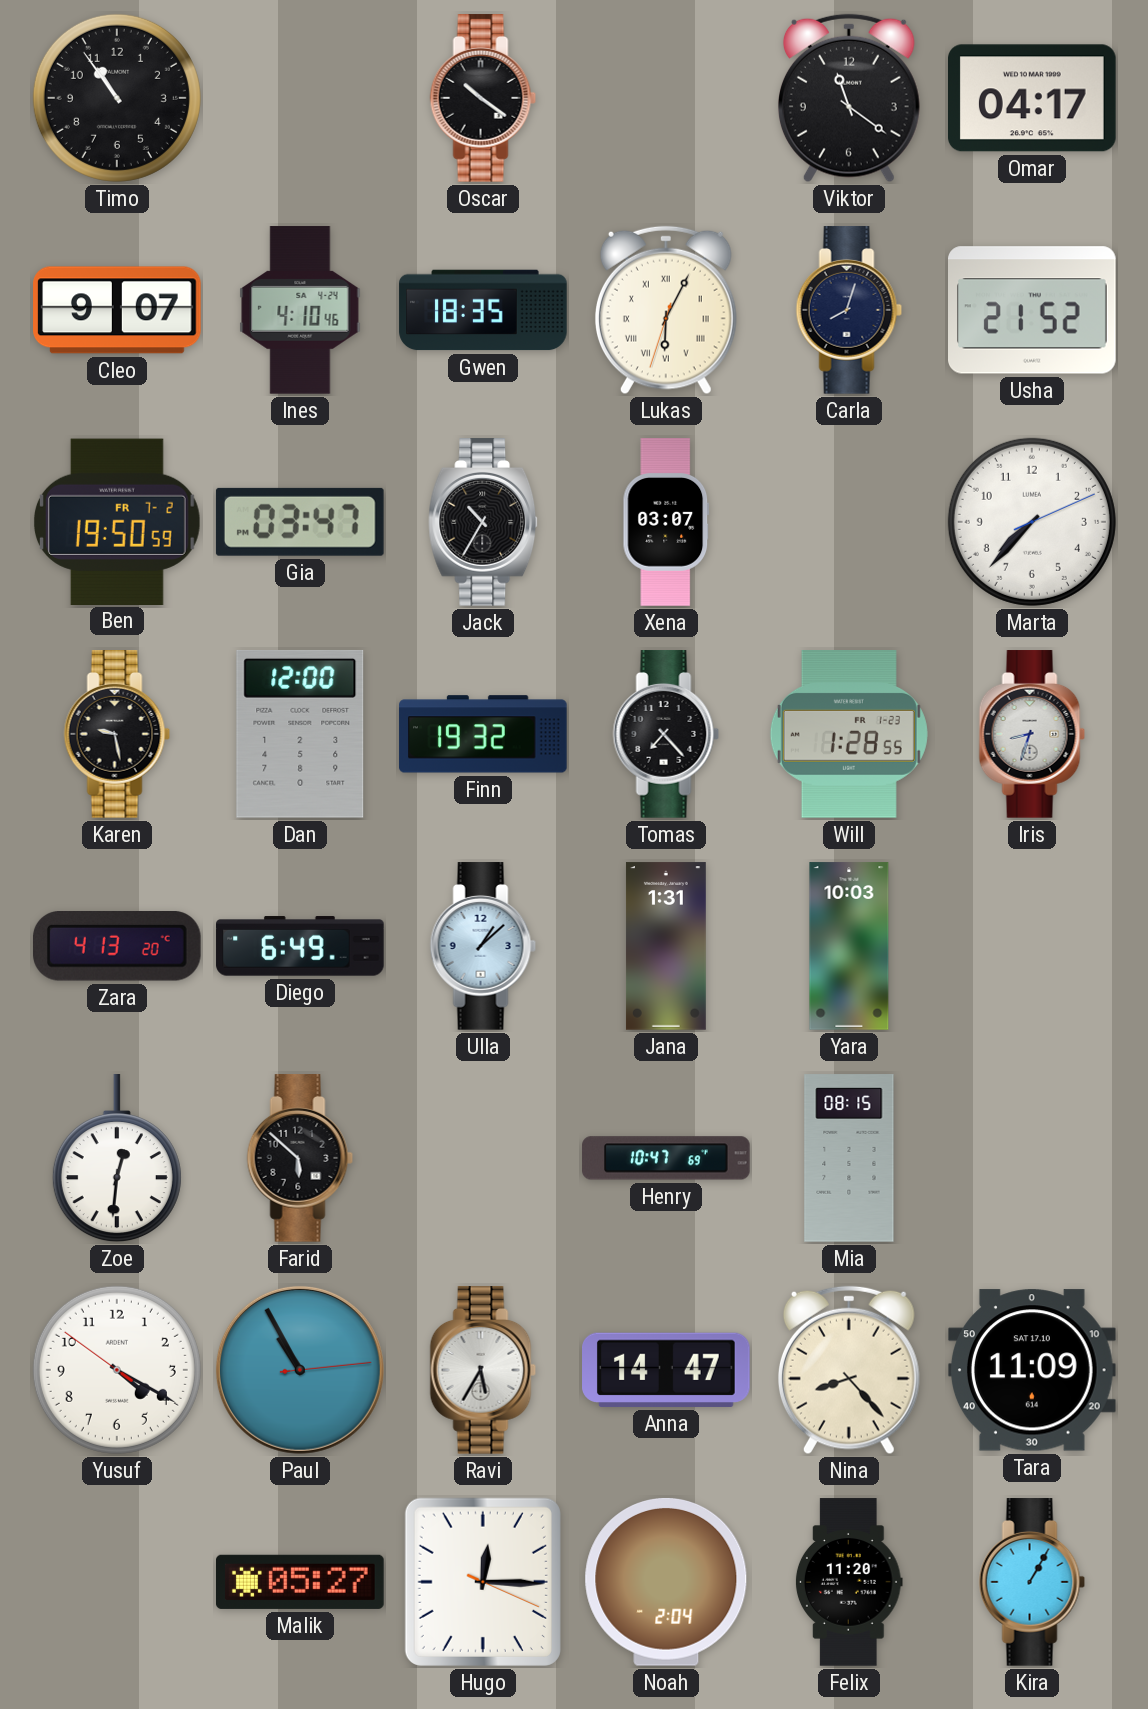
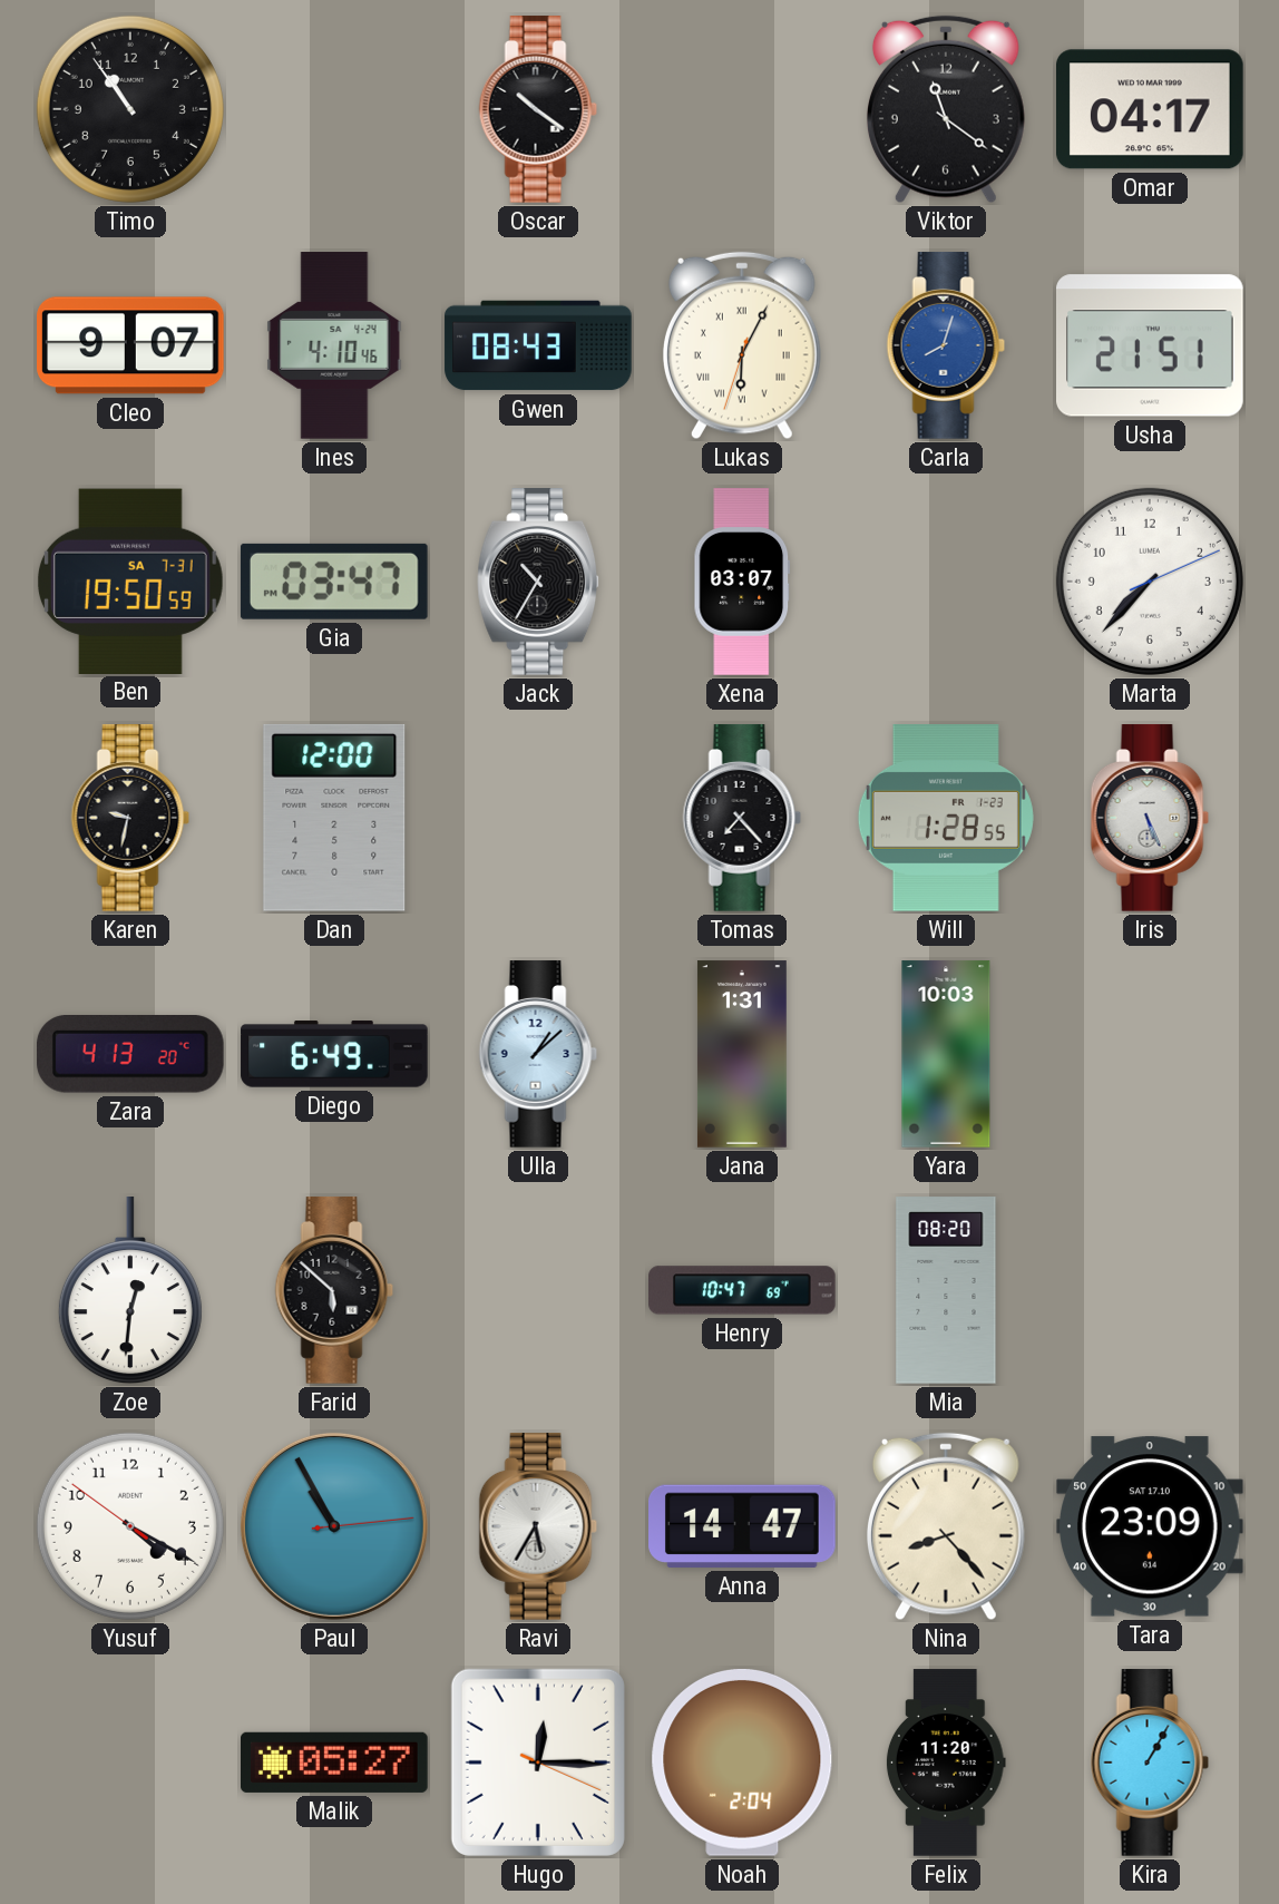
Gwen: 18:35 -> 08:43 (538, 345)
Carla dial: navy -> blue (946, 345)
Usha: 21:52 -> 21:51 (1151, 345)
Ben date: FR 7-2 -> SA 7-31 (130, 580)
Karen: 9:28 -> 9:32 (130, 818)
Finn: 19:32 -> none (483, 734)
Iris: 8:33 -> 5:26 (1150, 818)
Mia: 08:15 -> 08:20 (946, 1290)
Tara: 11:09 -> 23:09 (1151, 1526)
